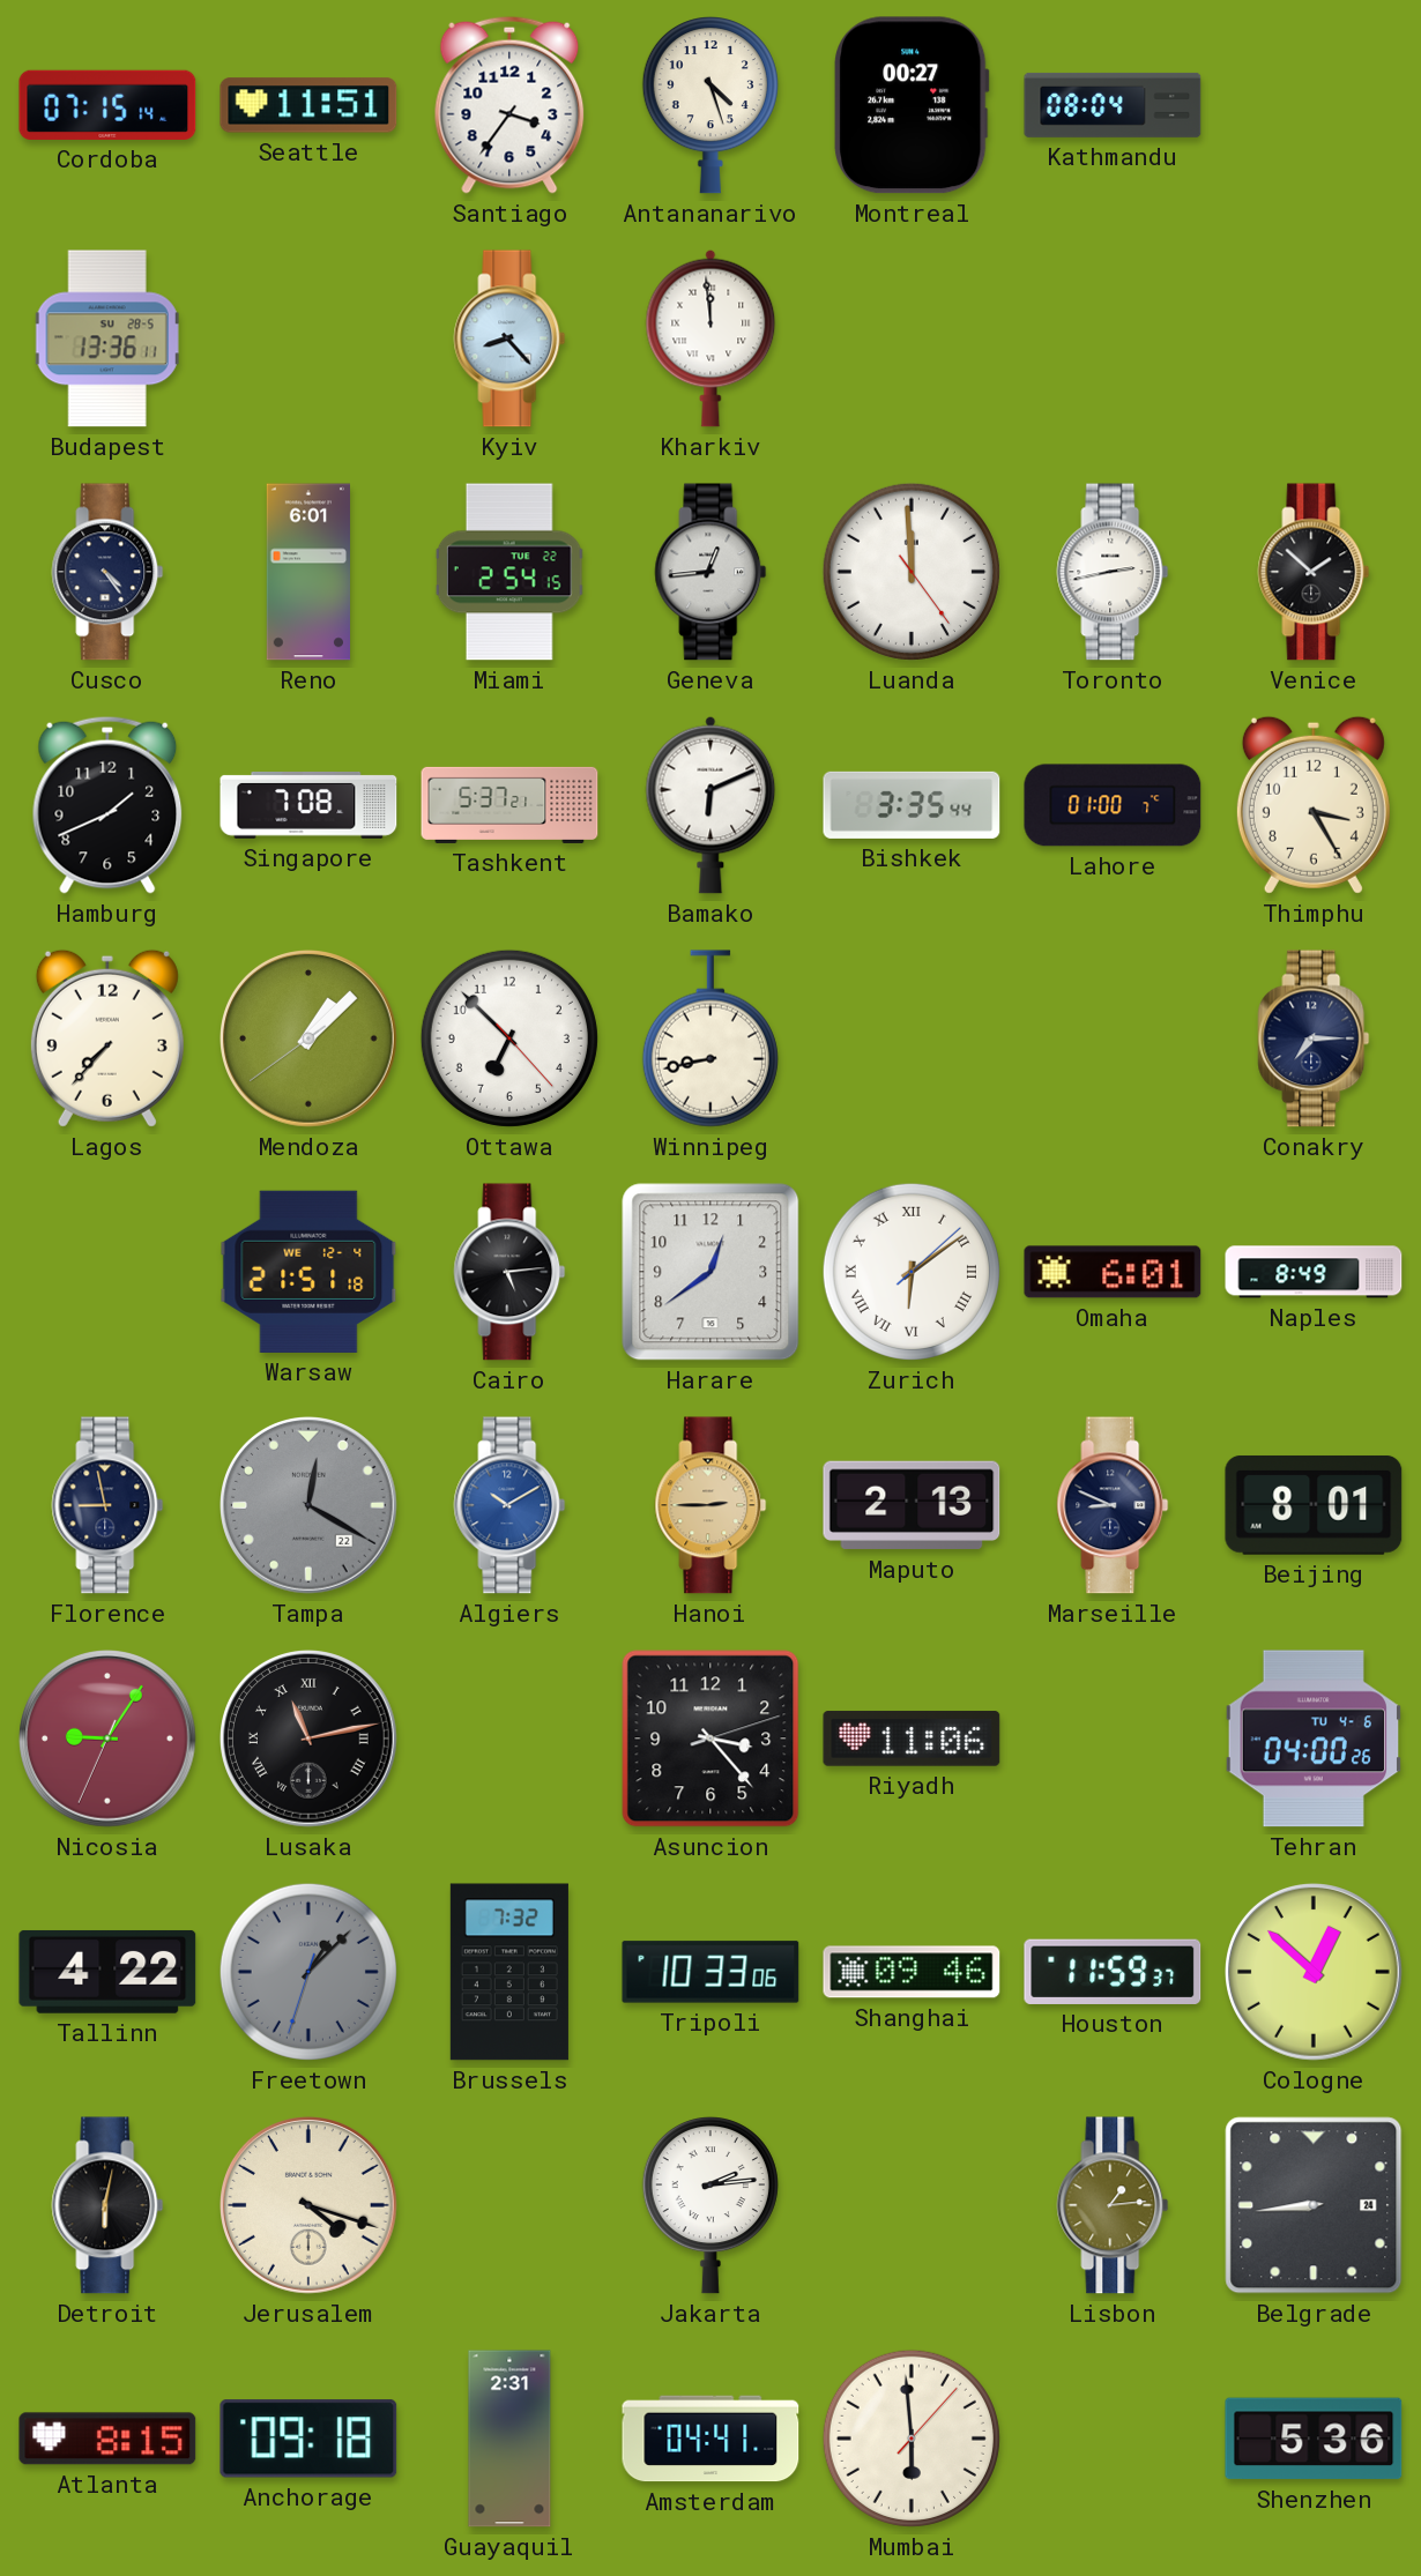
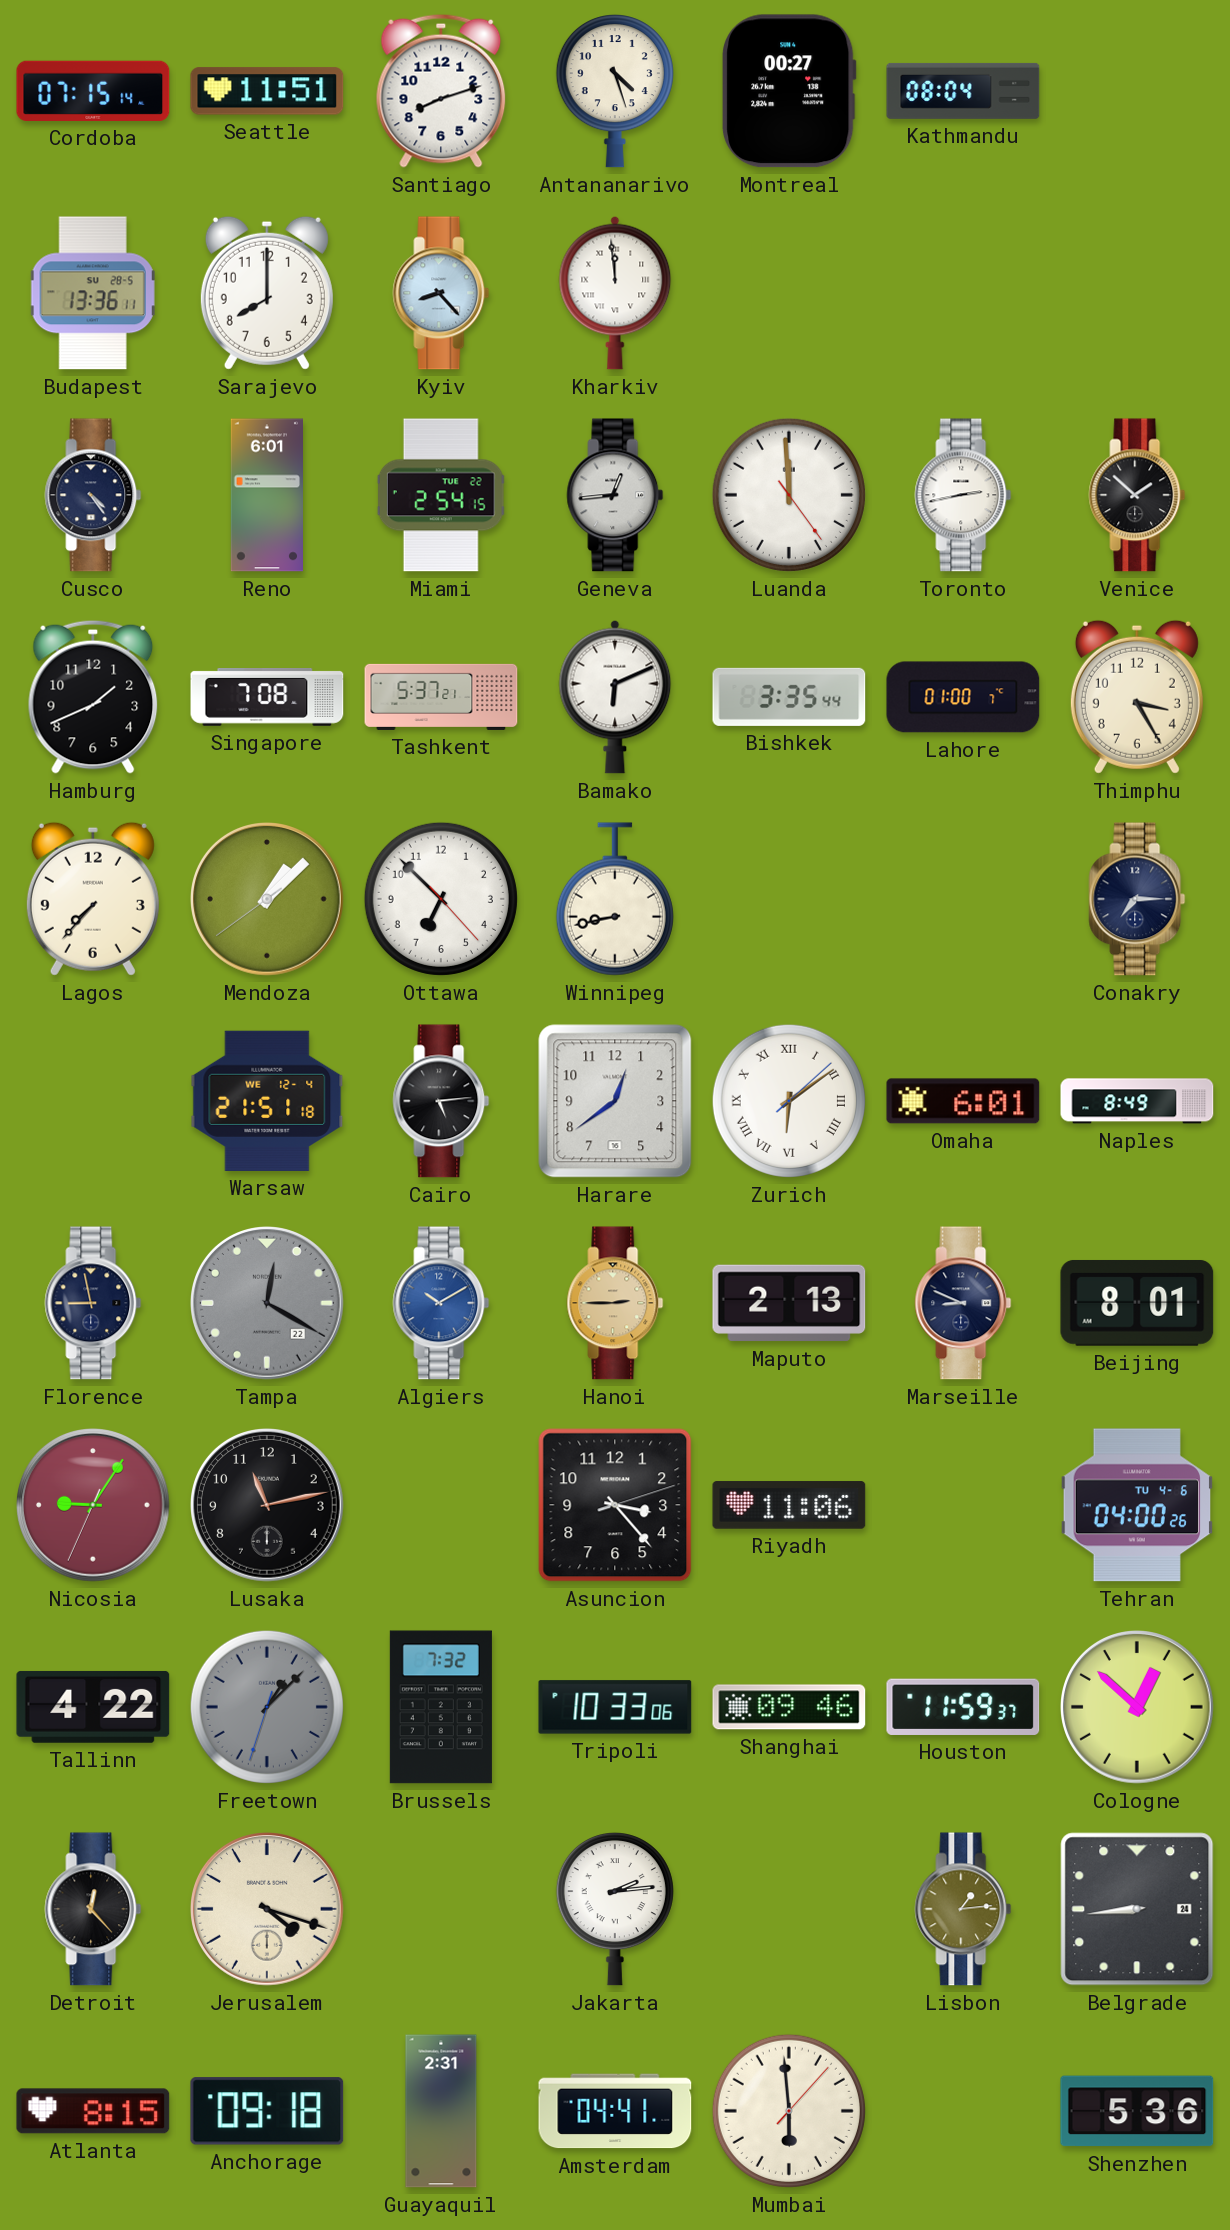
Santiago: 3:36 -> 8:12 (441, 91)
Sarajevo: none -> 8:00 (267, 293)
Lusaka numerals: Roman -> Arabic (268, 1506)
Detroit: 6:02 -> 12:23 (93, 1909)
